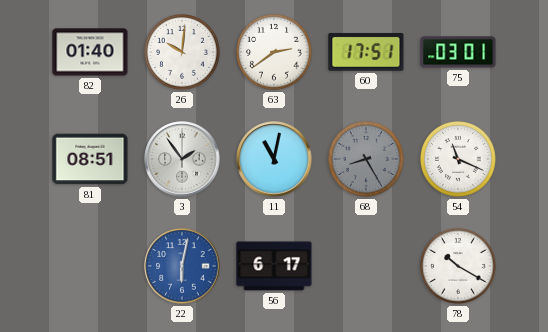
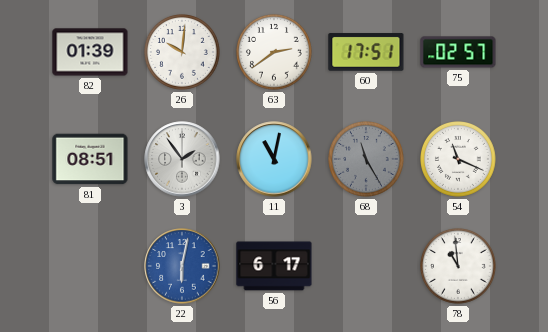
82: 01:40 -> 01:39 (90, 52)
75: 03:01 -> 02:57 (458, 52)
68: 8:25 -> 11:25 (367, 160)
78: 10:20 -> 10:59 (459, 267)
